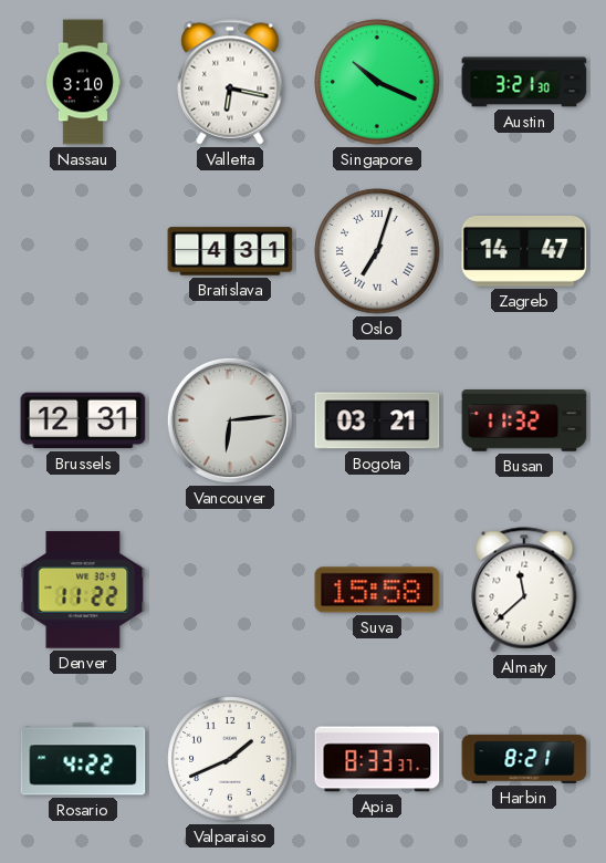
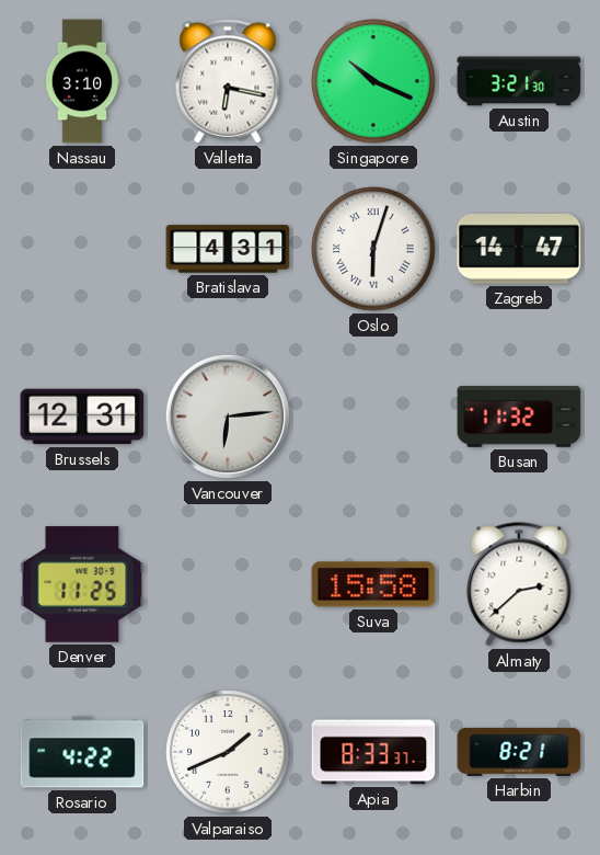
Oslo: 7:03 -> 6:03 (373, 249)
Bogota: 03:21 -> none (377, 420)
Denver: 11:22 -> 11:25 (82, 584)
Almaty: 11:38 -> 2:38 (519, 584)
